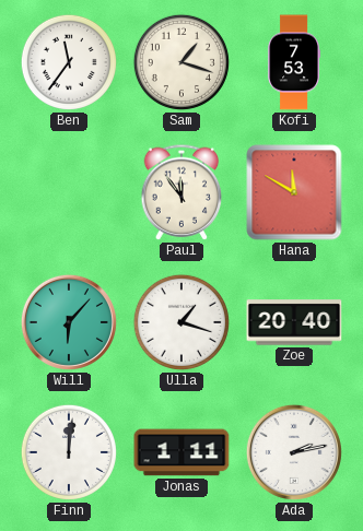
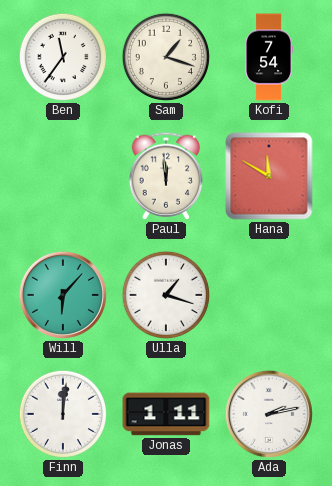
Kofi: 7:53 -> 7:54 (268, 57)
Paul: 11:54 -> 11:59 (166, 176)
Zoe: 20:40 -> none (294, 322)
